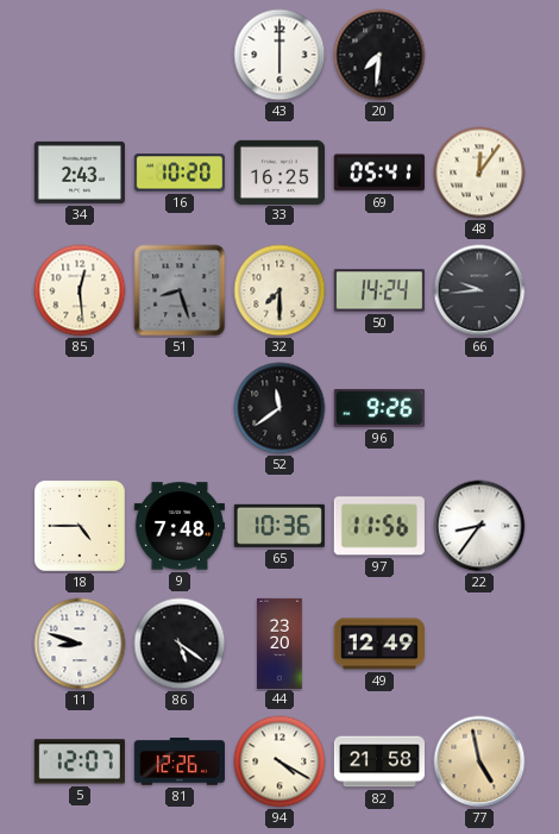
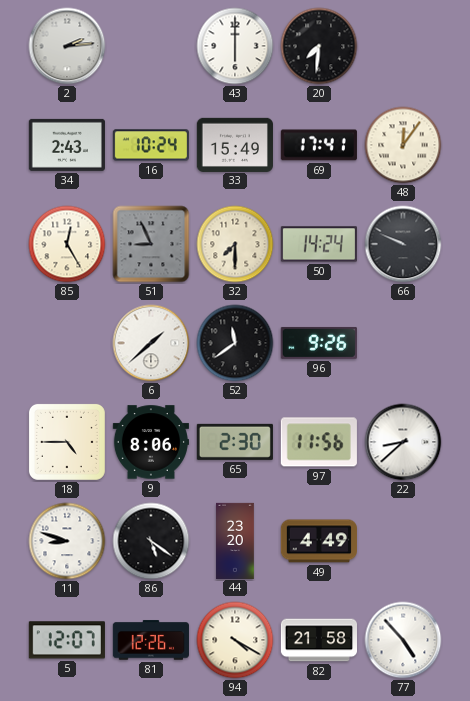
2: none -> 2:14 (67, 46)
16: 10:20 -> 10:24 (151, 145)
33: 16:25 -> 15:49 (235, 144)
69: 05:41 -> 17:41 (319, 145)
85: 12:29 -> 12:25 (67, 244)
51: 8:27 -> 8:56 (151, 244)
66: 9:44 -> 9:49 (403, 244)
6: none -> 1:38 (151, 343)
9: 7:48 -> 8:06 (151, 442)
65: 10:36 -> 2:30 (235, 442)
22: 8:36 -> 8:38 (403, 442)
49: 12:49 -> 4:49 (319, 541)
77: 4:58 -> 4:53 (403, 640)
77 dial: champagne -> white (403, 640)
